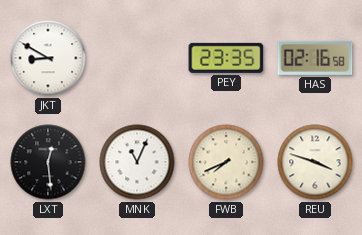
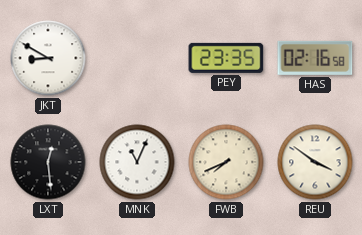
REU: 3:48 -> 3:51 (315, 162)
